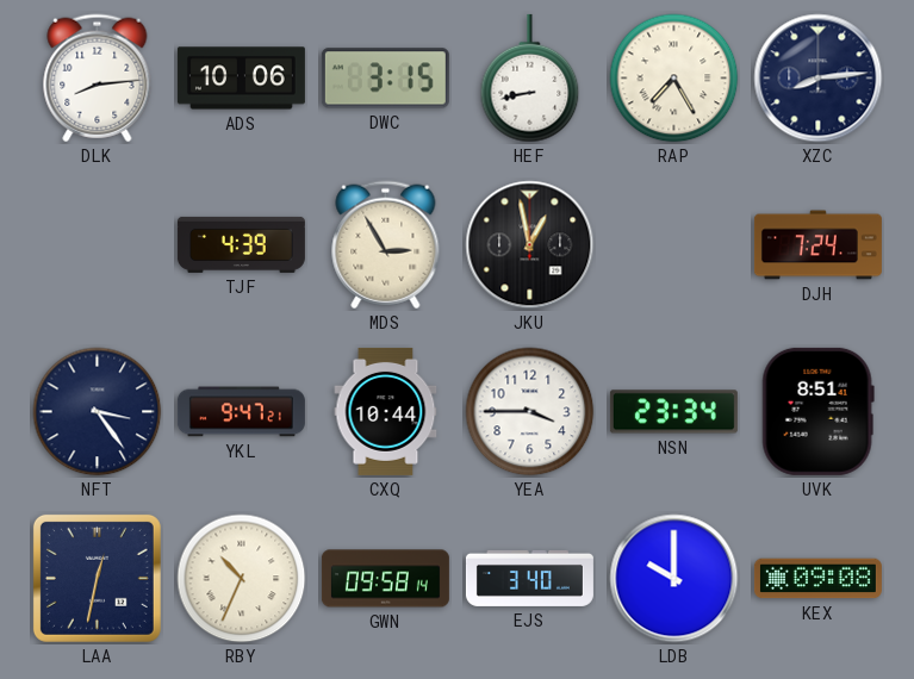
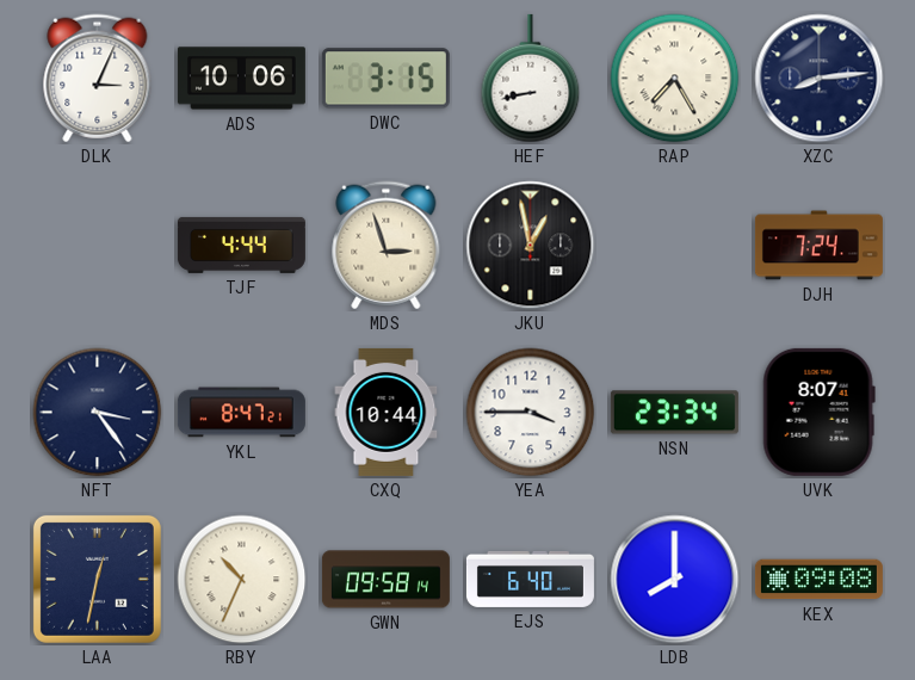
DLK: 8:14 -> 3:04 (98, 79)
TJF: 4:39 -> 4:44 (241, 245)
MDS: 2:55 -> 2:57 (387, 246)
YKL: 9:47 -> 8:47 (241, 413)
UVK: 8:51 -> 8:07 (818, 412)
EJS: 3:40 -> 6:40 (530, 579)
LDB: 10:00 -> 8:00 (675, 580)
